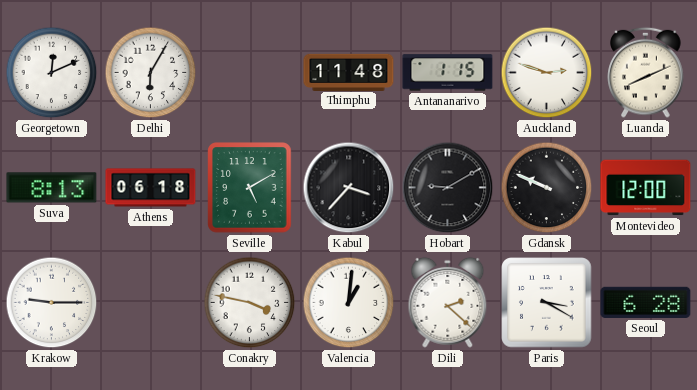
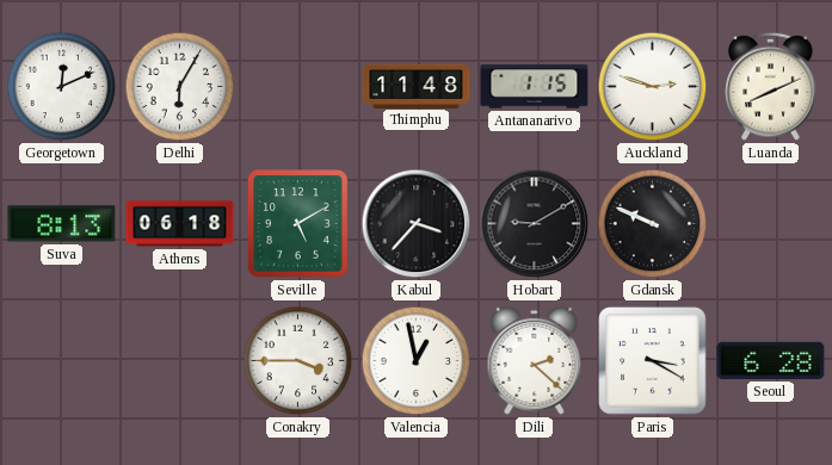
Montevideo: 12:00 -> none (646, 188)
Krakow: 9:15 -> none (52, 303)
Conakry: 3:47 -> 3:45 (298, 361)
Valencia: 1:01 -> 12:58 (417, 361)
